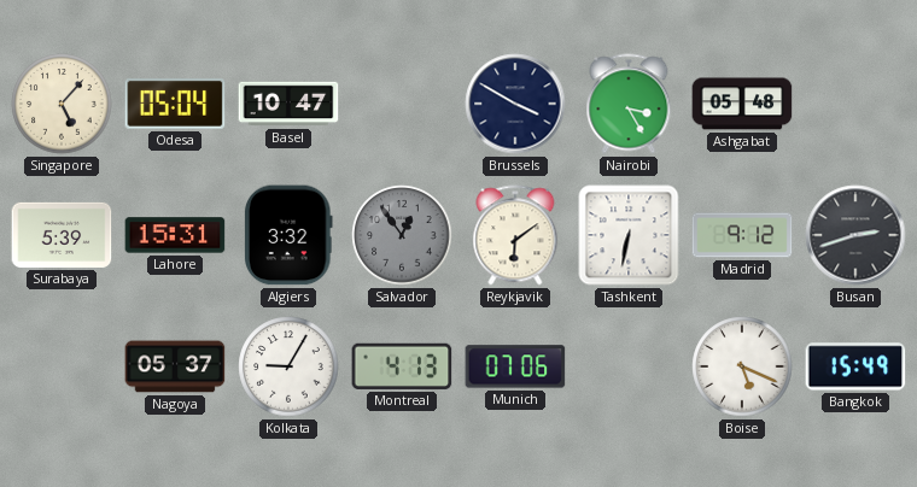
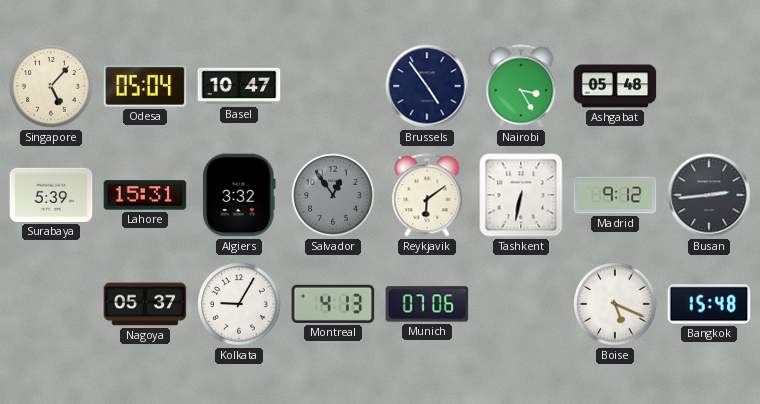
Brussels: 3:50 -> 4:54 (427, 86)
Busan: 2:42 -> 2:44 (709, 195)
Bangkok: 15:49 -> 15:48 (709, 304)
